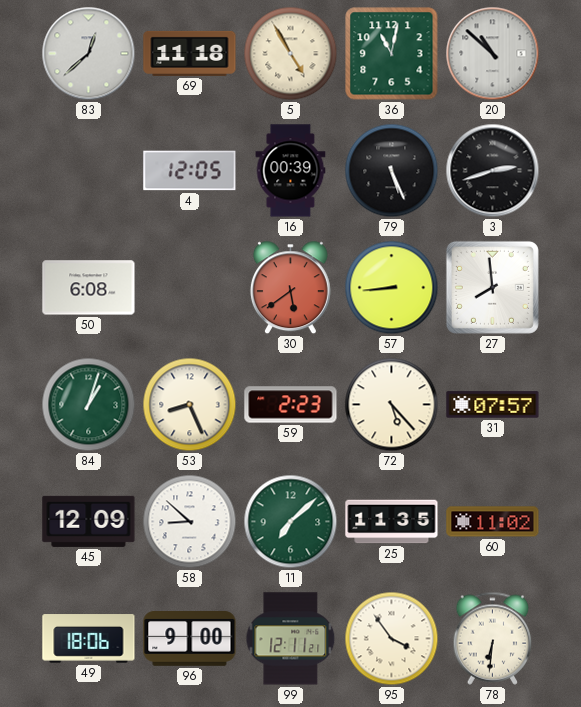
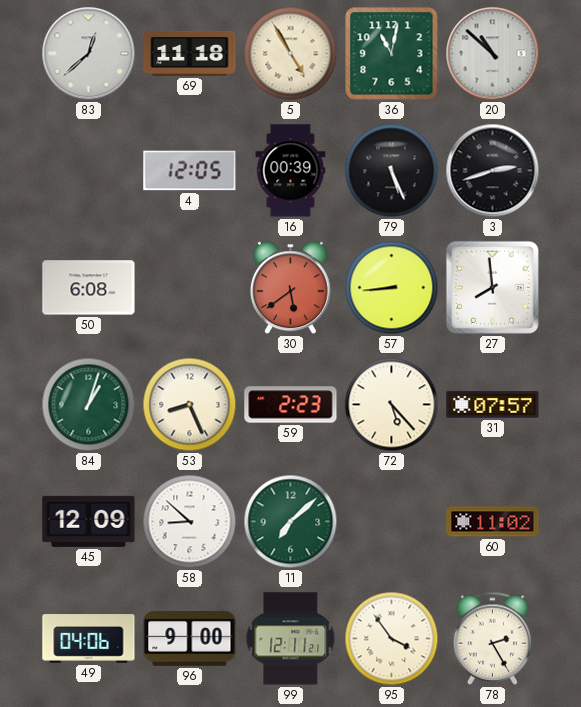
25: 11:35 -> none (392, 522)
49: 18:06 -> 04:06 (89, 639)
78: 6:31 -> 2:25 (493, 638)
